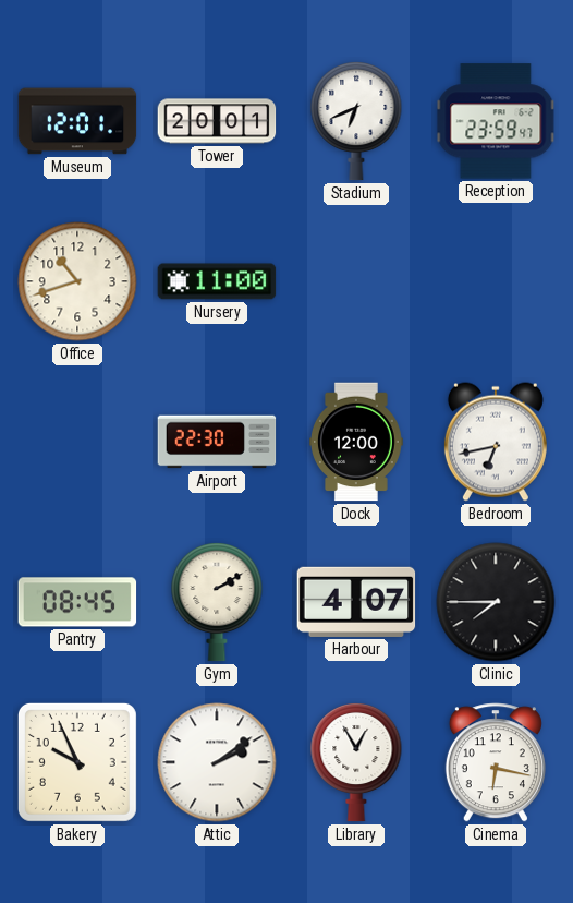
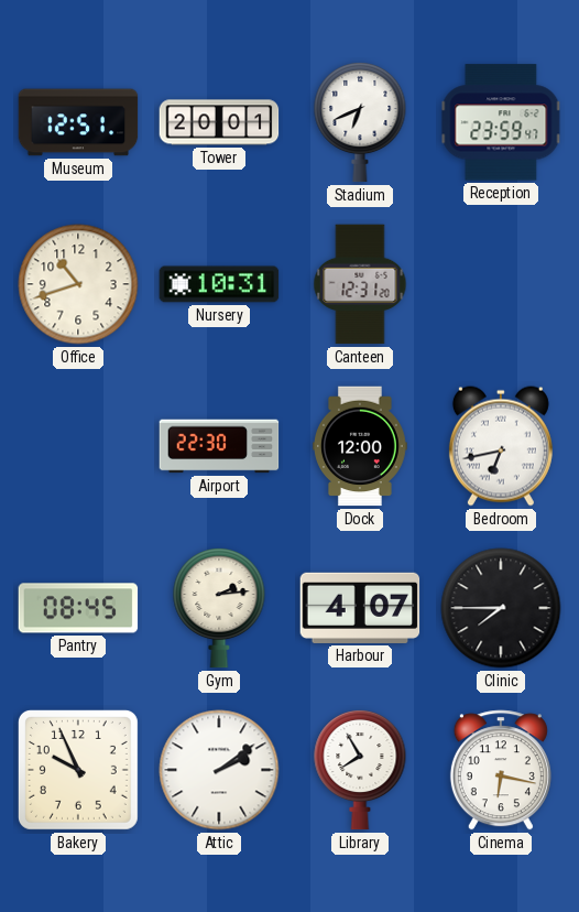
Museum: 12:01 -> 12:51 (78, 122)
Nursery: 11:00 -> 10:31 (219, 284)
Canteen: none -> 12:31 (360, 284)
Gym: 2:10 -> 2:14 (219, 608)
Library: 12:55 -> 7:55 (360, 770)
